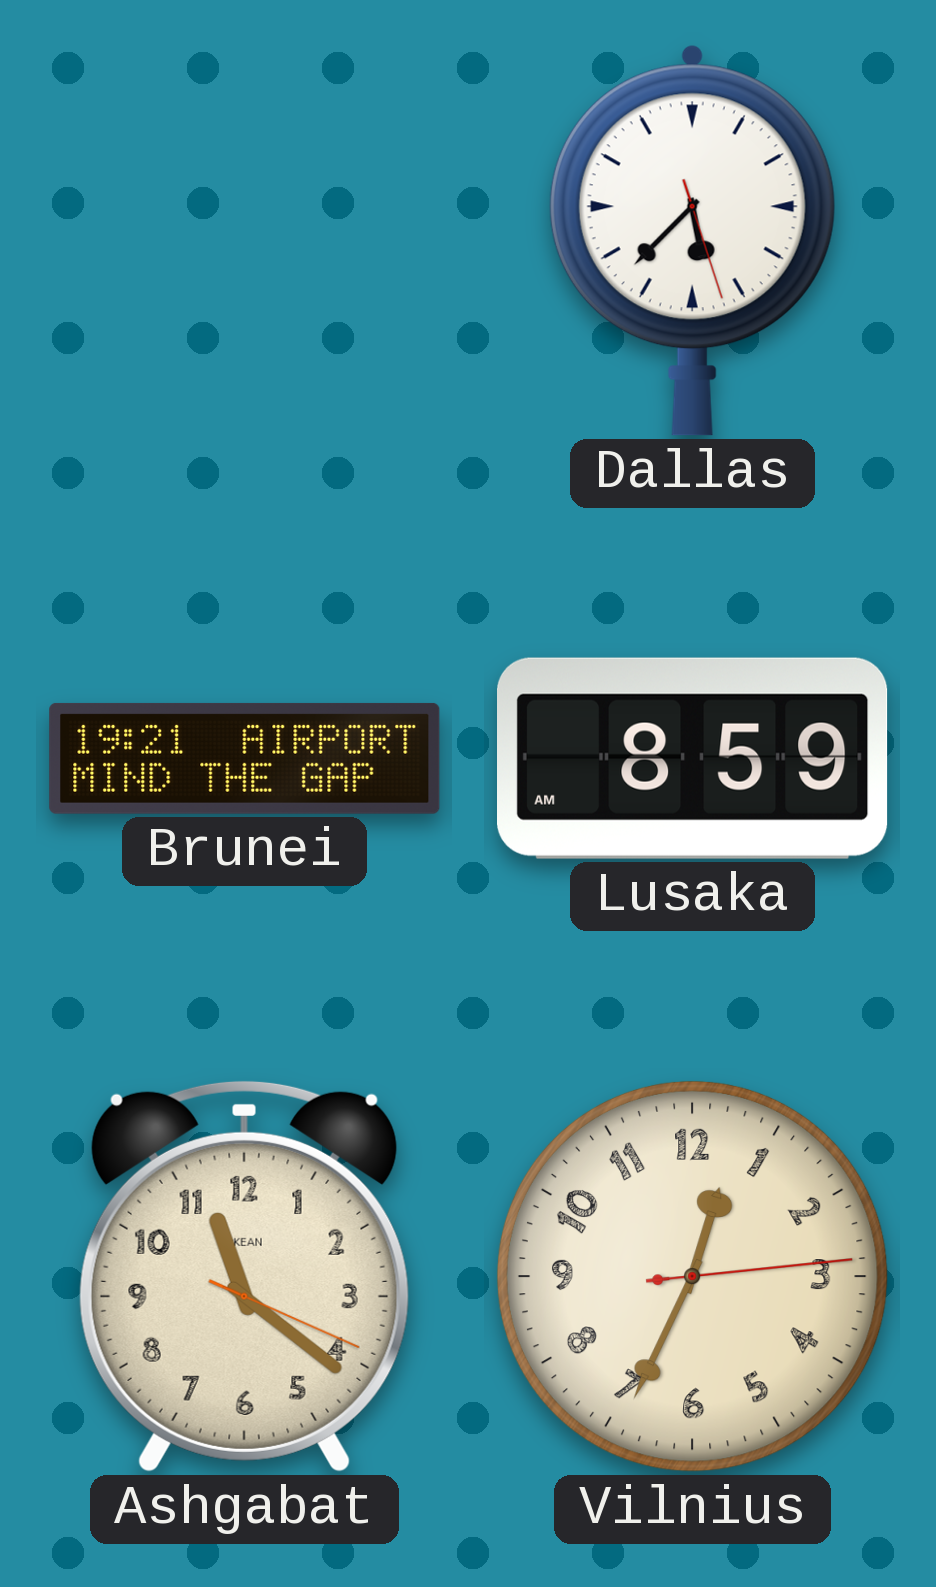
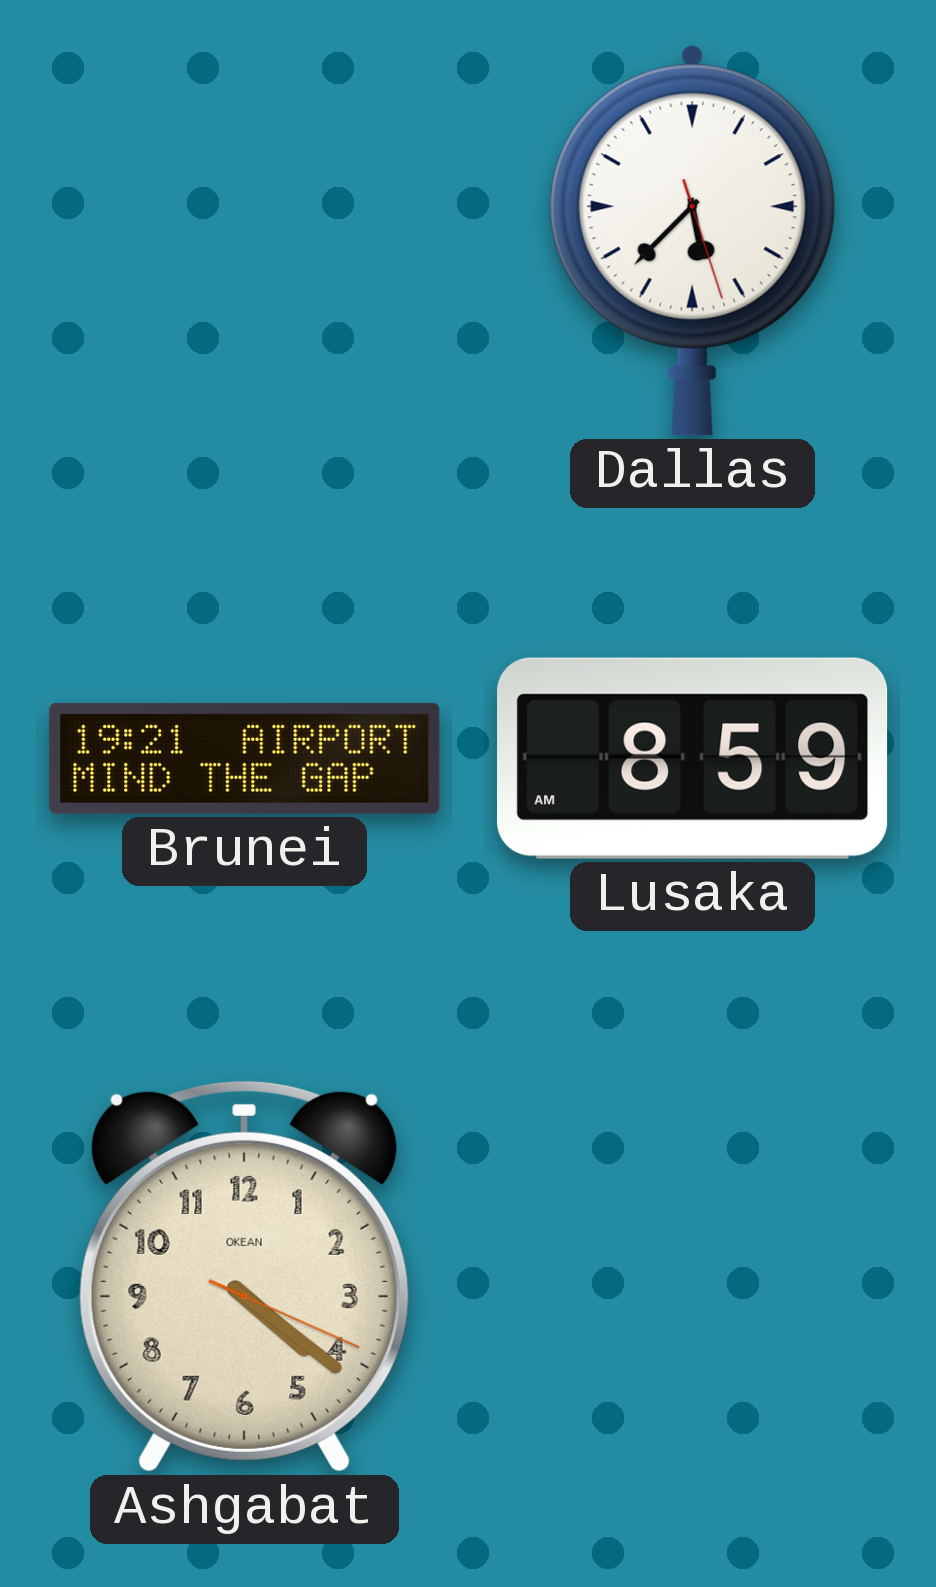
Ashgabat: 11:21 -> 4:21 (244, 1276)
Vilnius: 12:34 -> none (692, 1276)
